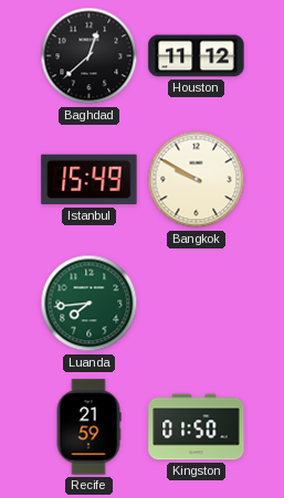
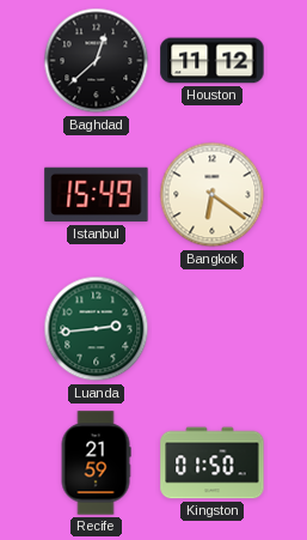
Bangkok: 9:50 -> 6:21 (213, 195)
Luanda: 7:44 -> 2:44 (97, 329)
